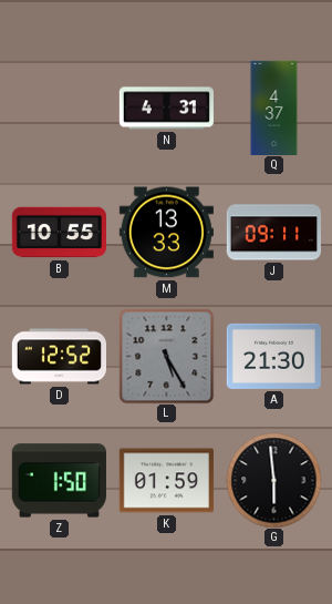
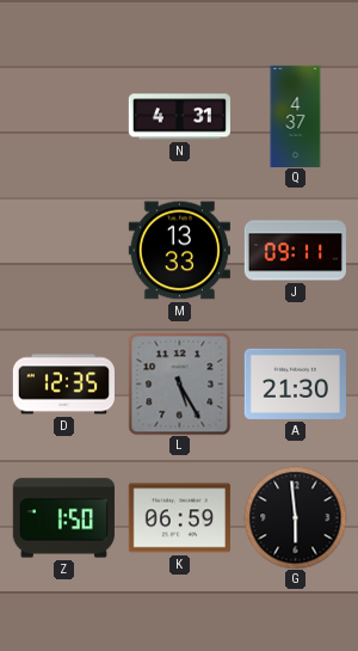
B: 10:55 -> none (59, 233)
D: 12:52 -> 12:35 (63, 385)
K: 01:59 -> 06:59 (179, 518)
